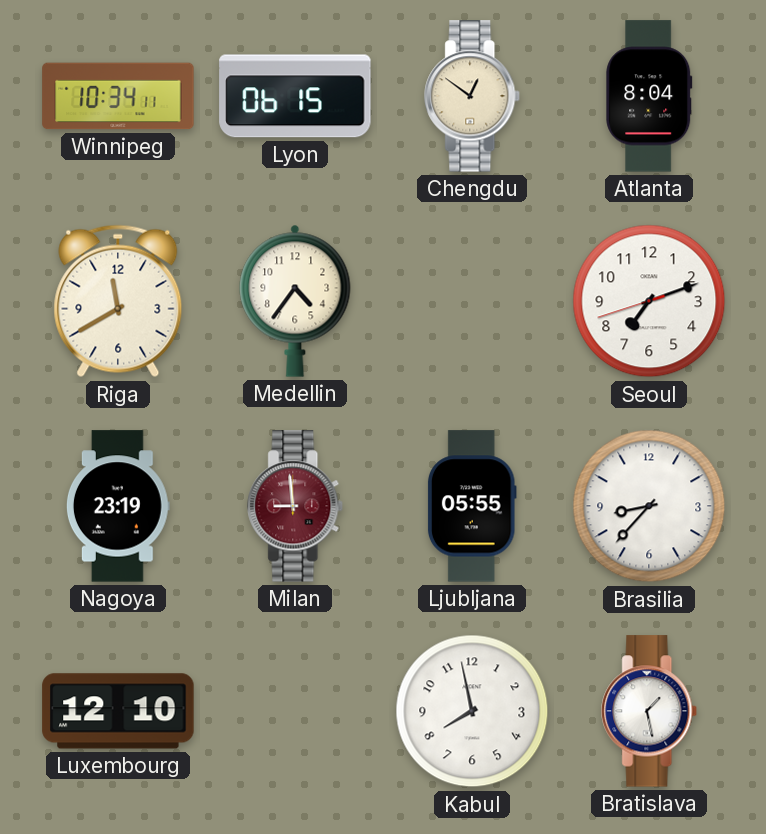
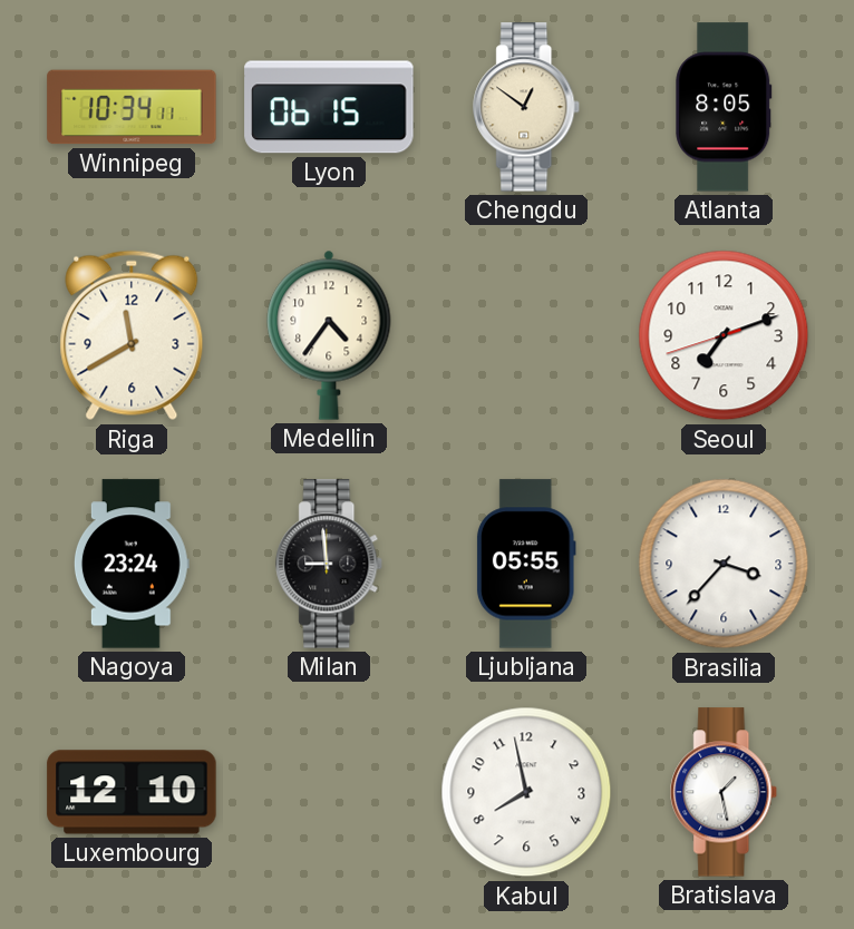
Atlanta: 8:04 -> 8:05 (724, 107)
Nagoya: 23:19 -> 23:24 (132, 564)
Milan dial: burgundy -> black (330, 564)
Brasilia: 8:37 -> 3:37 (724, 564)
